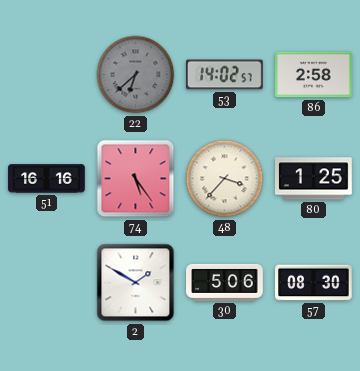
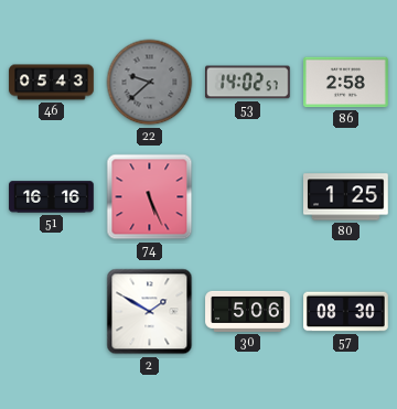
46: none -> 05:43 (52, 83)
22: 6:38 -> 9:38 (150, 83)
74: 5:24 -> 5:26 (150, 197)
48: 3:37 -> none (225, 179)
